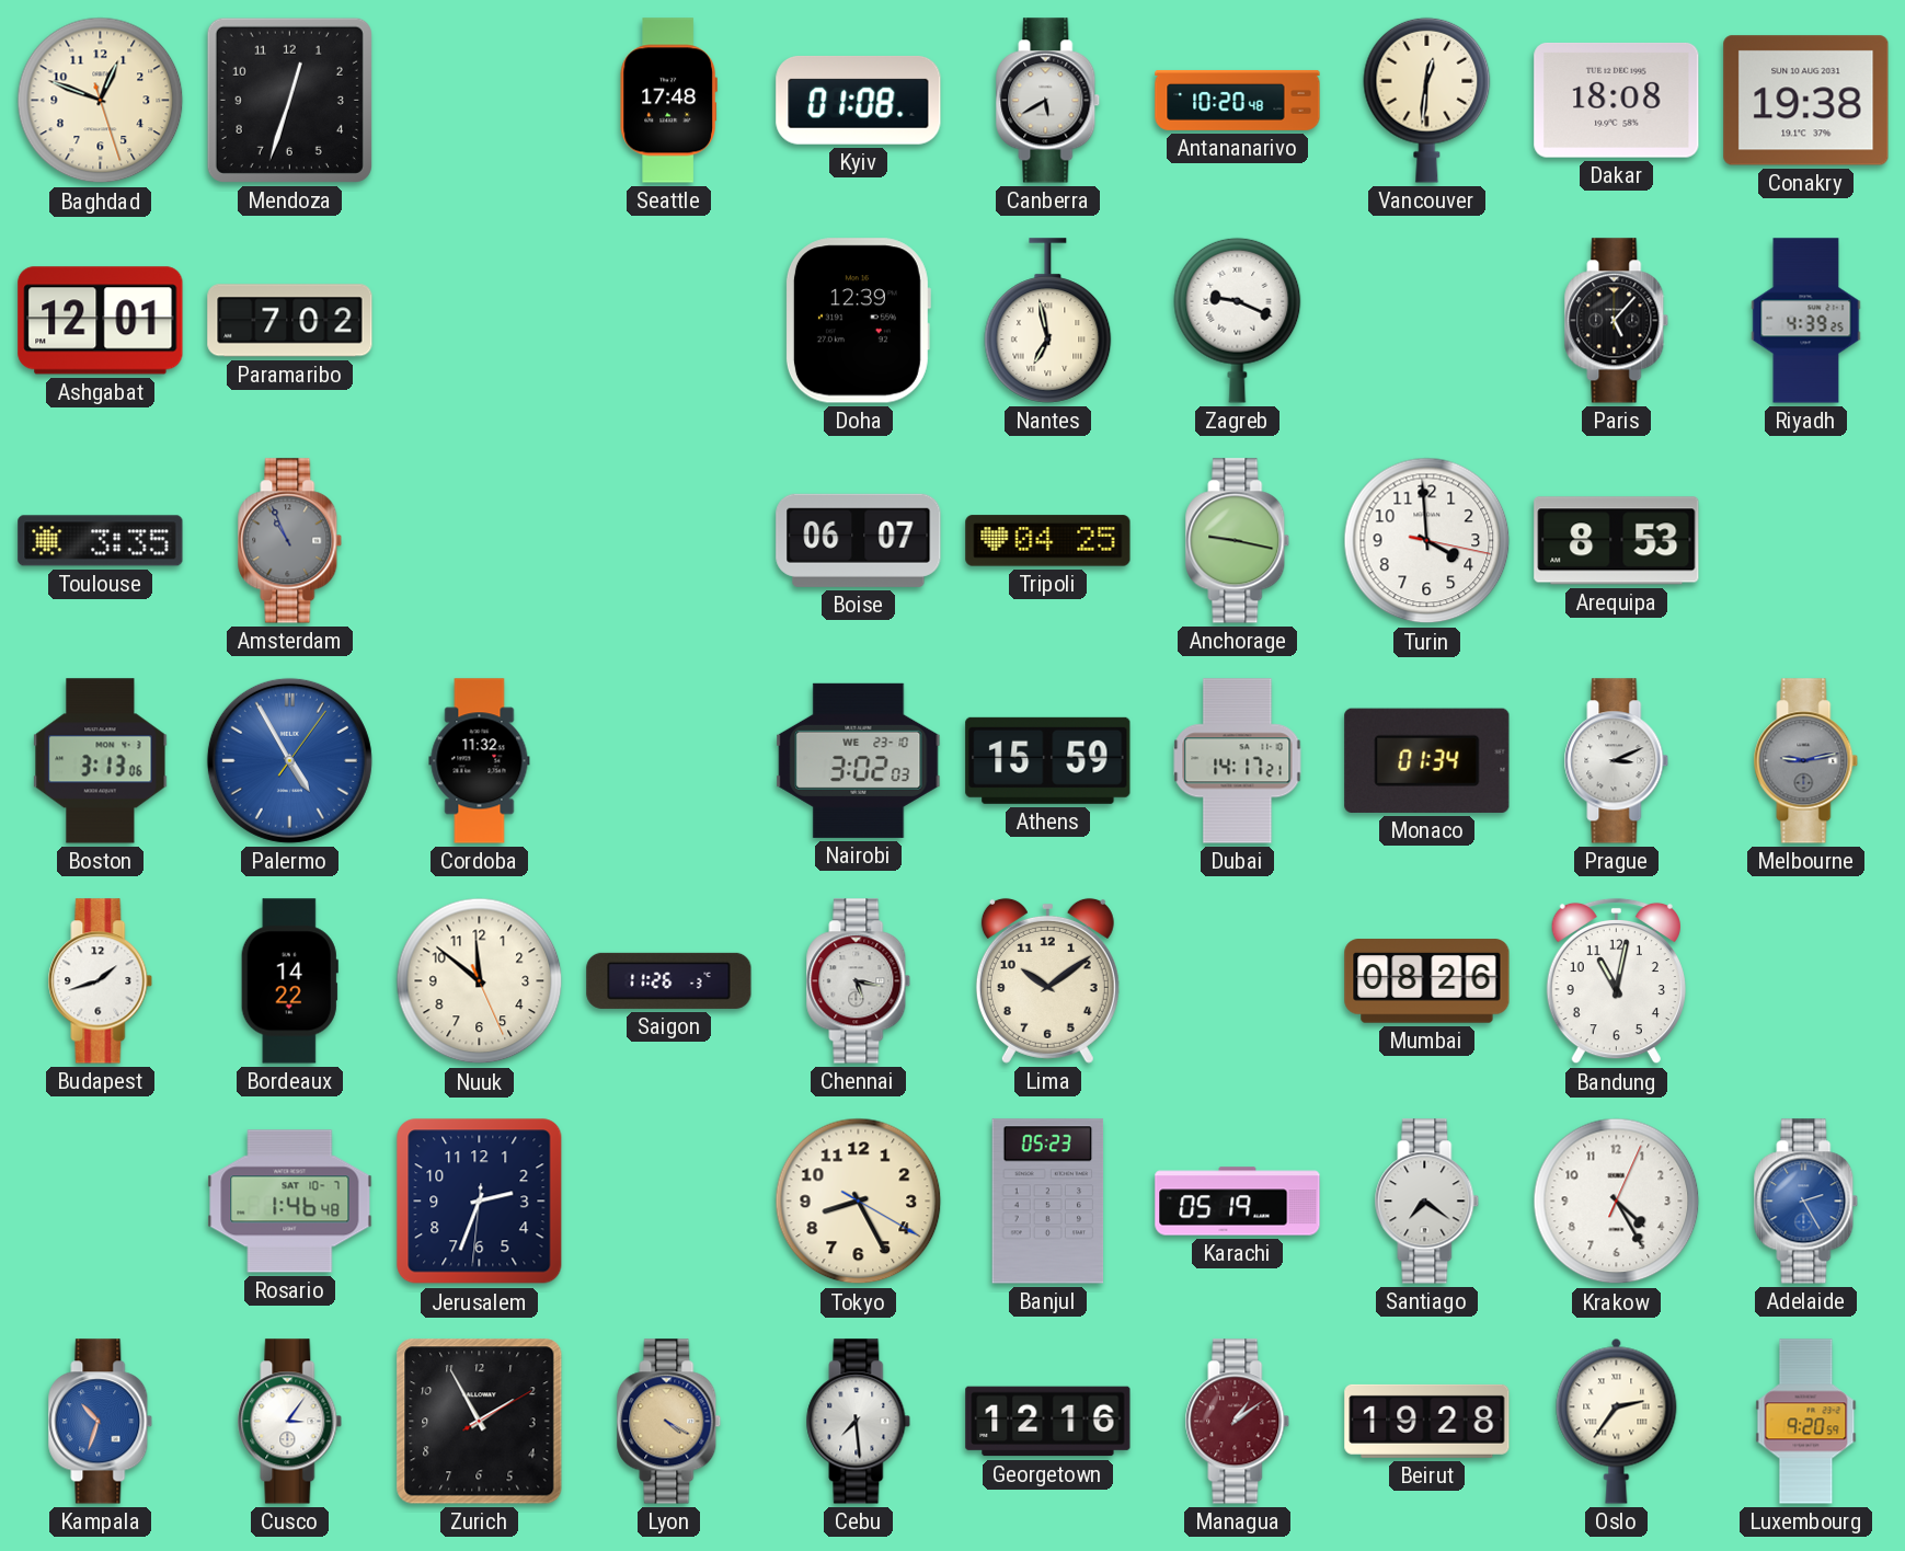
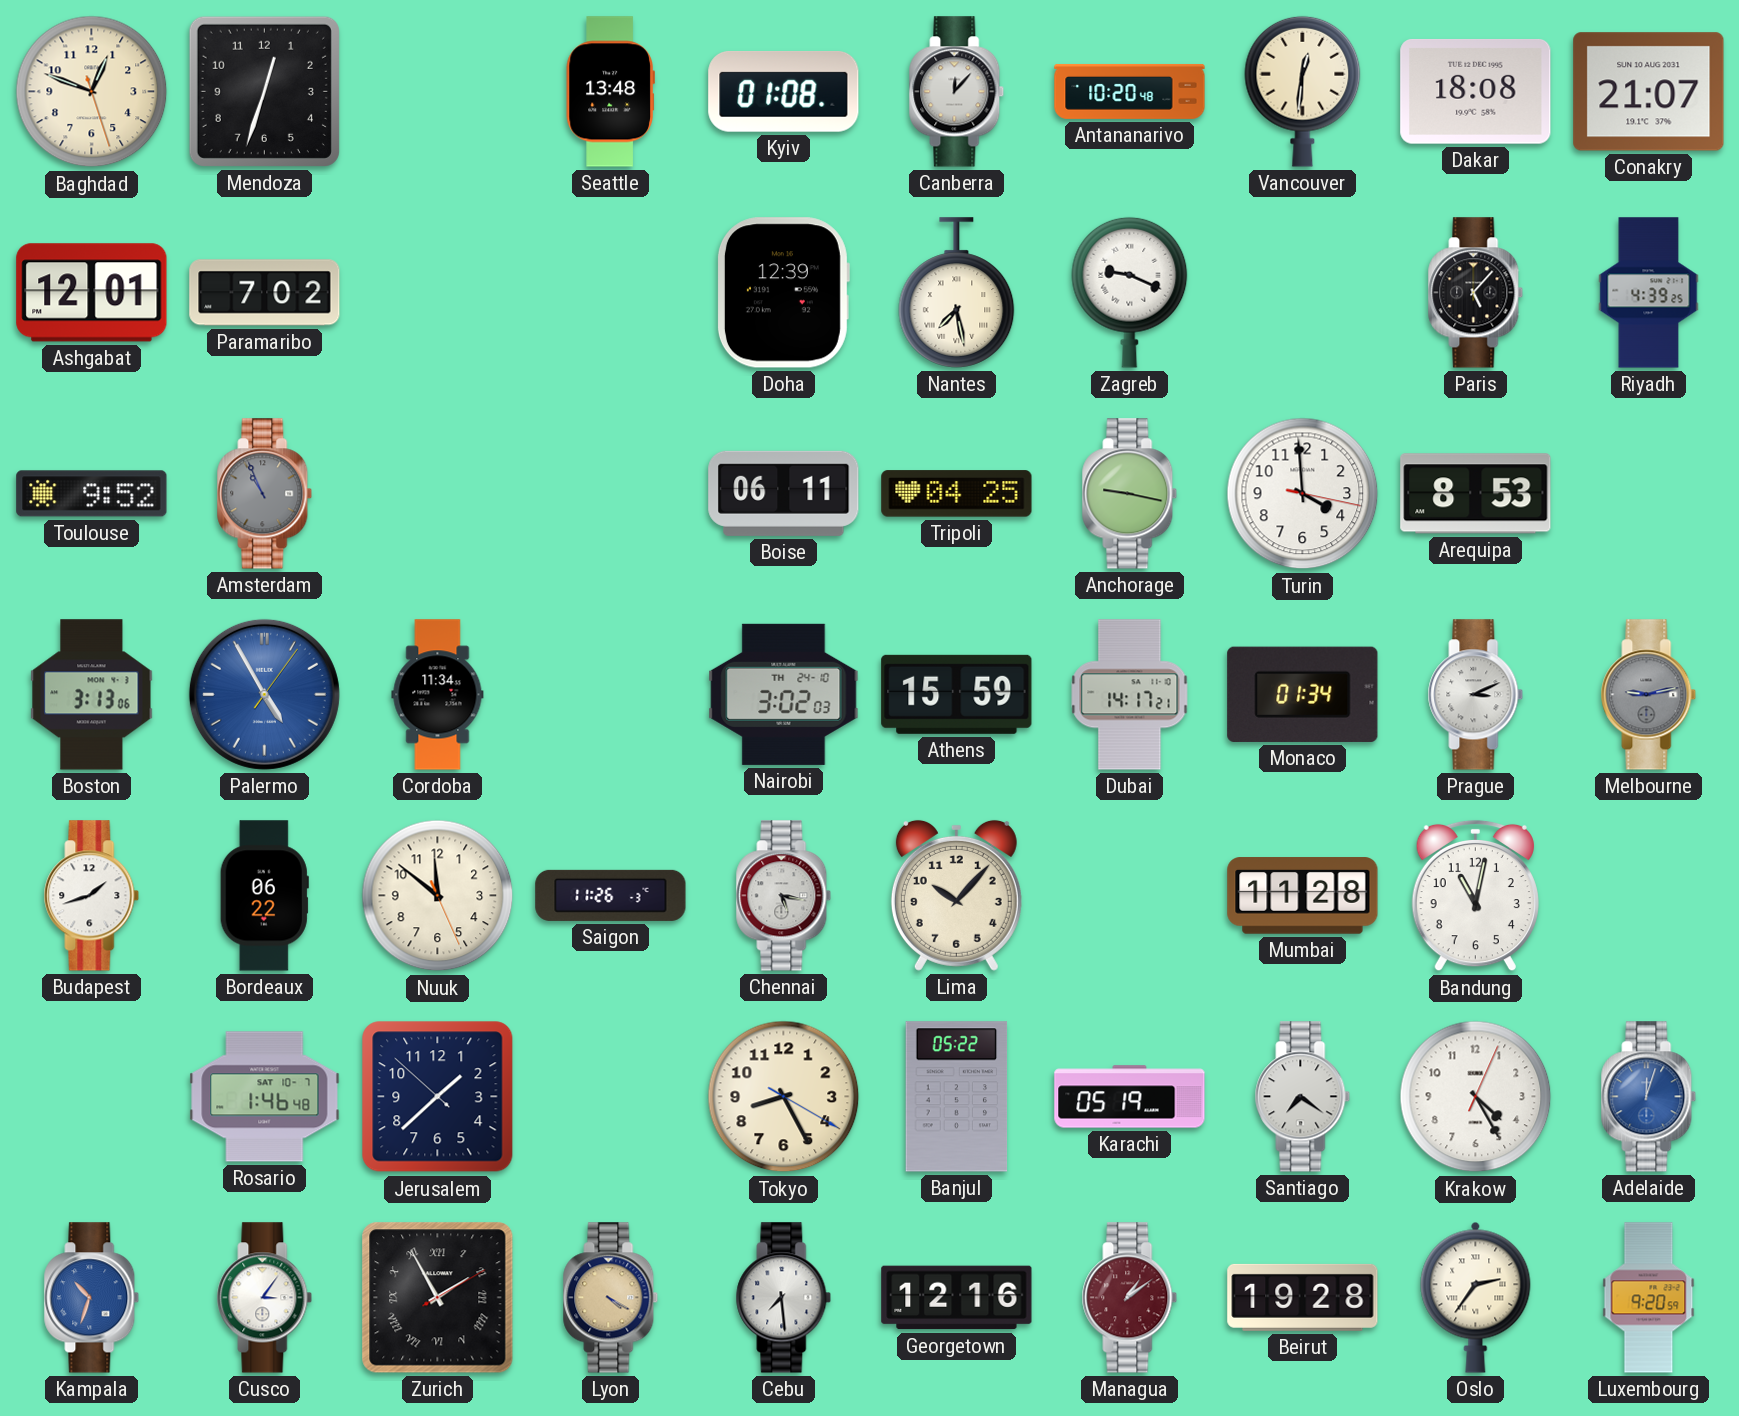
Seattle: 17:48 -> 13:48 (610, 92)
Canberra: 5:40 -> 12:07 (957, 92)
Conakry: 19:38 -> 21:07 (1649, 92)
Nantes: 6:58 -> 7:28 (957, 293)
Toulouse: 3:35 -> 9:52 (92, 494)
Boise: 06:07 -> 06:11 (784, 493)
Cordoba: 11:32 -> 11:34 (438, 695)
Nairobi date: WE 23-10 -> TH 24-10 (784, 694)
Bordeaux: 14:22 -> 06:22 (264, 896)
Lima: 10:09 -> 10:07 (956, 895)
Mumbai: 08:26 -> 11:28 (1303, 896)
Jerusalem: 2:33 -> 1:37 (438, 1097)
Banjul: 05:23 -> 05:22 (957, 1097)
Adelaide: 2:25 -> 12:03 (1649, 1097)
Zurich numerals: Arabic -> Roman (438, 1298)
